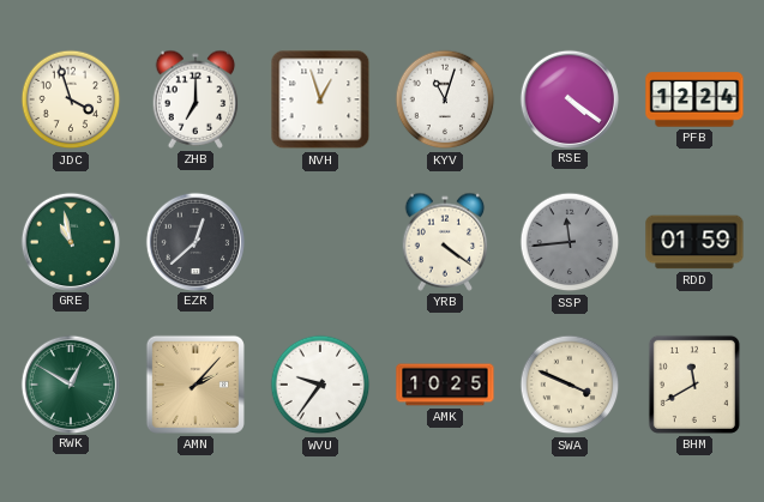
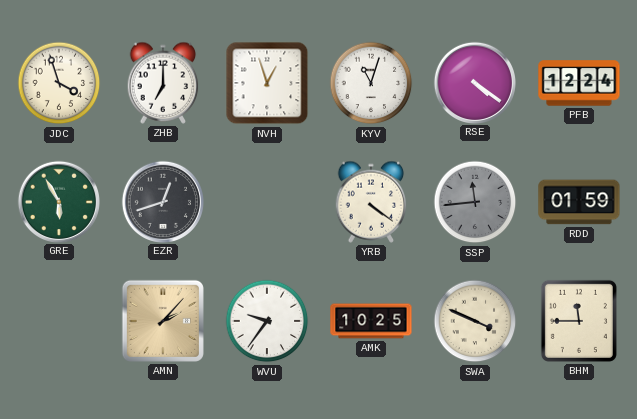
GRE: 10:58 -> 5:55 (58, 201)
EZR: 12:38 -> 12:42 (162, 201)
RWK: 12:50 -> none (70, 383)
BHM: 11:40 -> 11:45 (579, 321)
